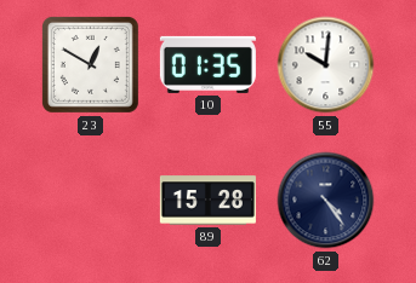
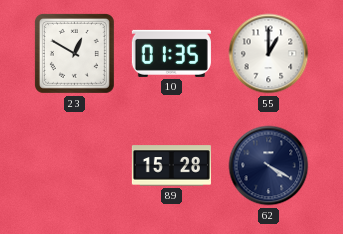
55: 10:01 -> 1:00 (269, 54)
62: 4:24 -> 4:20 (269, 166)
